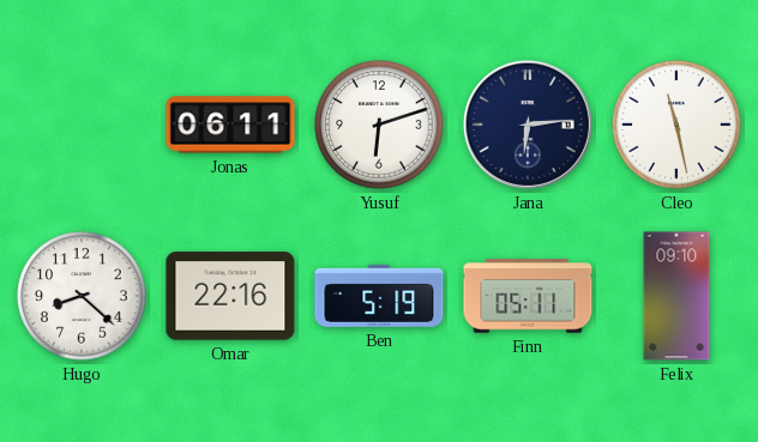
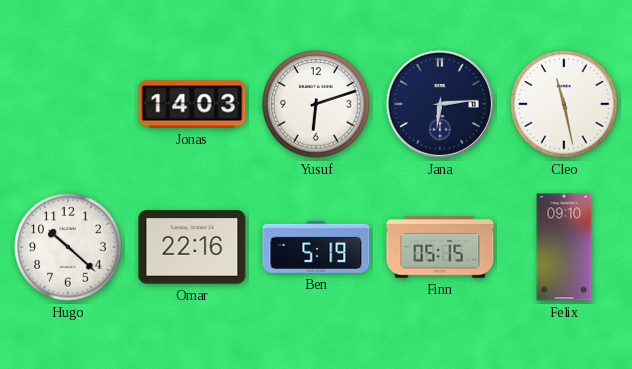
Jonas: 06:11 -> 14:03 (192, 104)
Hugo: 8:22 -> 10:22 (68, 247)
Finn: 05:11 -> 05:15 (440, 247)
